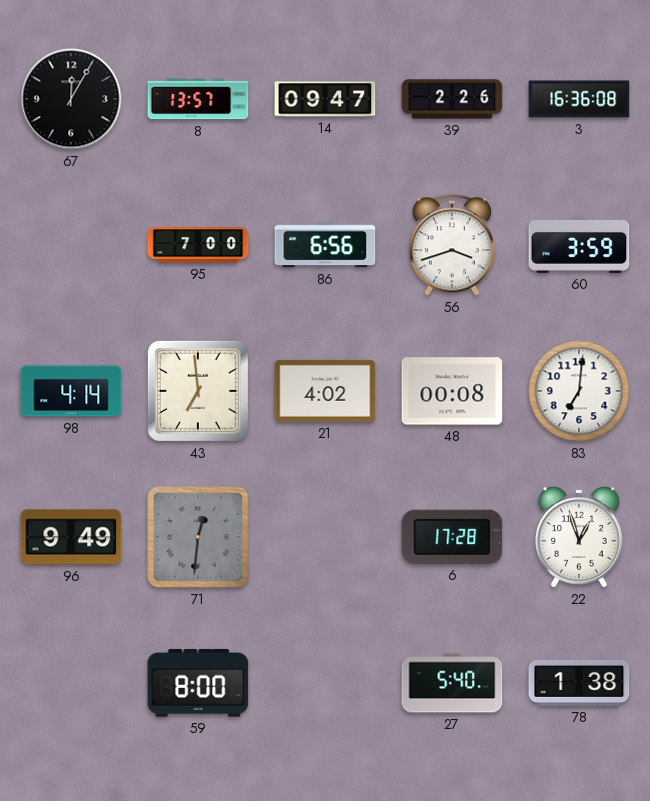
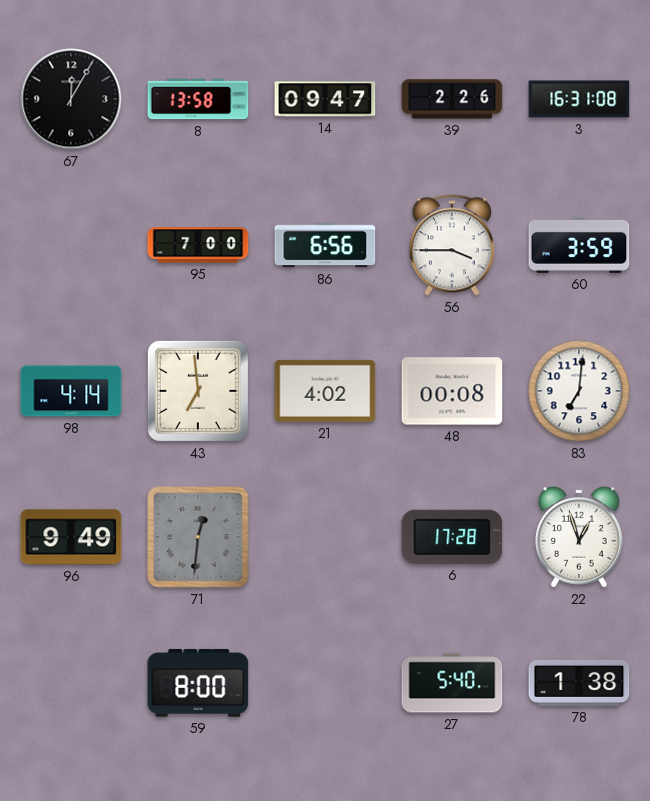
8: 13:57 -> 13:58 (198, 99)
3: 16:36 -> 16:31 (579, 99)
56: 3:42 -> 3:45 (452, 245)
